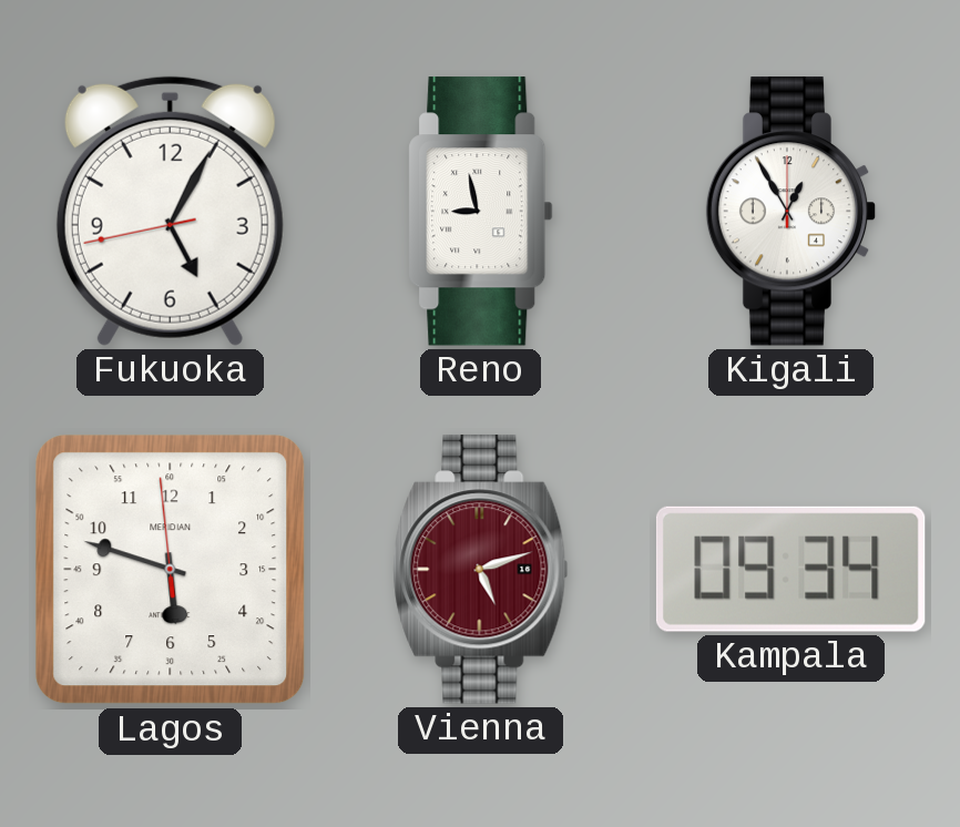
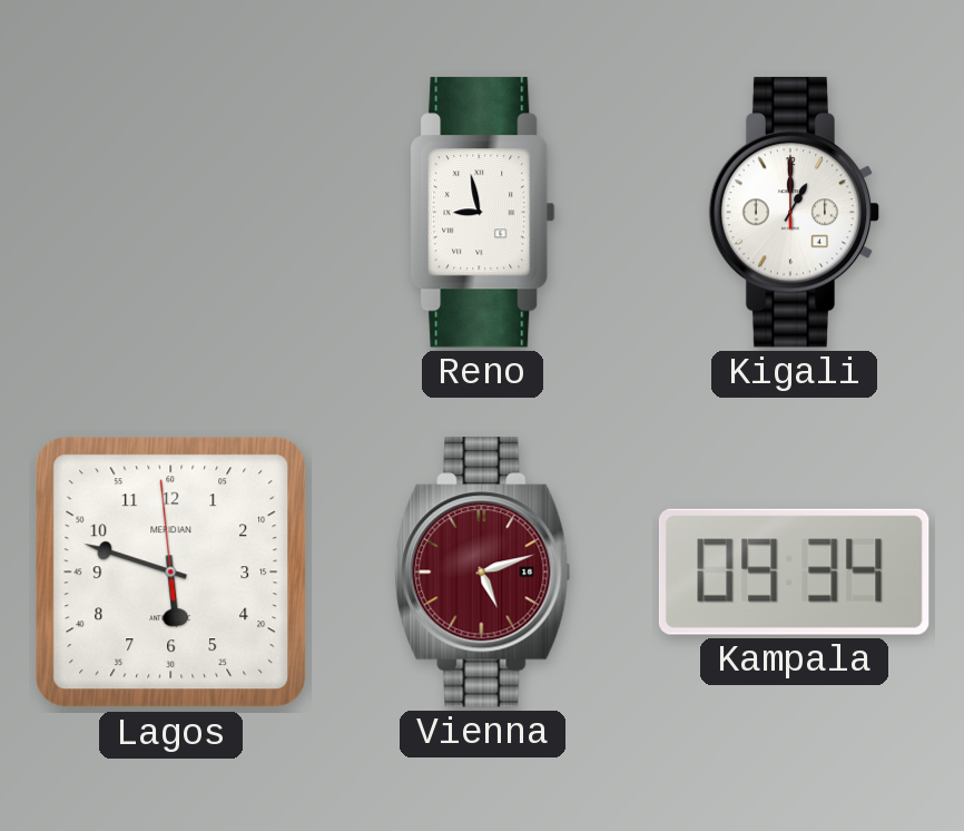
Fukuoka: 5:04 -> none (170, 211)
Kigali: 12:55 -> 1:00 (795, 213)
